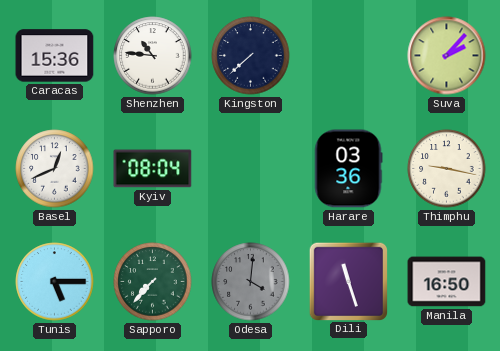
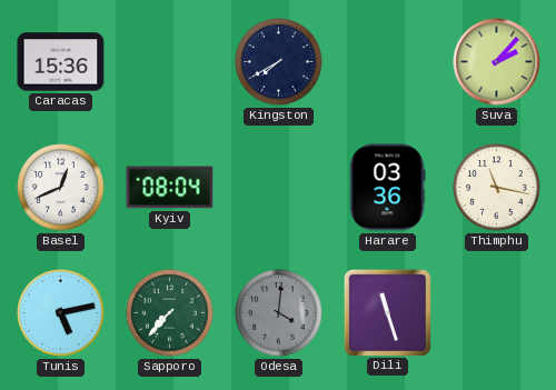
Shenzhen: 10:46 -> none (153, 56)
Kingston: 7:38 -> 7:40 (279, 62)
Thimphu: 9:17 -> 11:17 (497, 188)
Tunis: 5:15 -> 5:13 (61, 313)
Manila: 16:50 -> none (447, 282)
